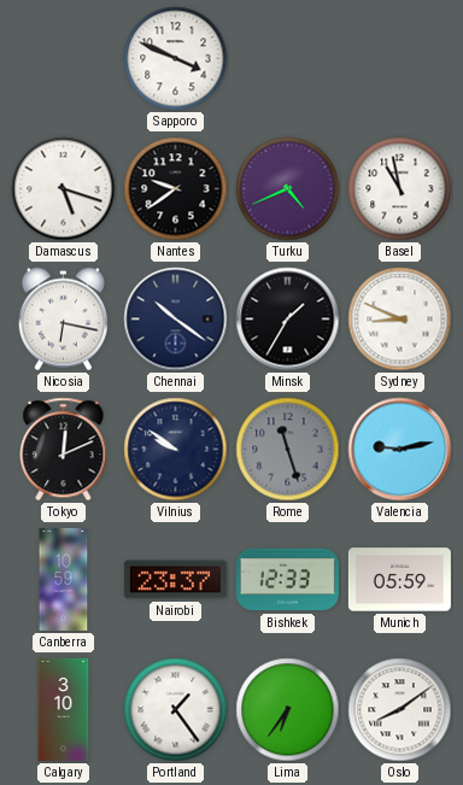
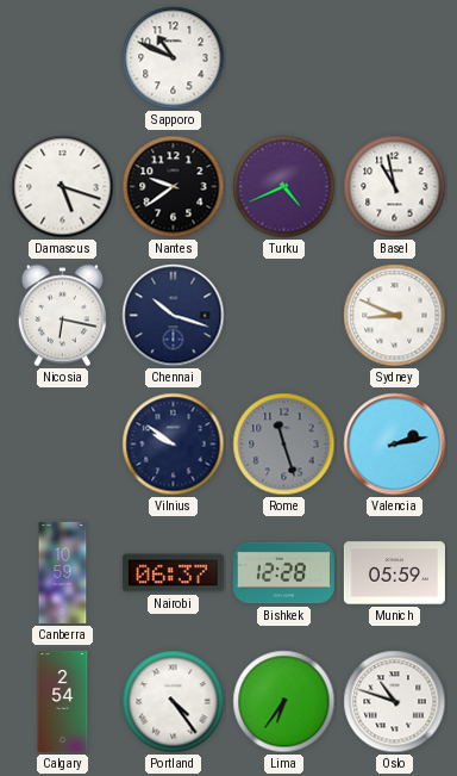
Sapporo: 3:49 -> 10:49 (174, 58)
Chennai: 10:21 -> 10:18 (174, 316)
Minsk: 1:35 -> none (288, 320)
Tokyo: 12:11 -> none (64, 450)
Valencia: 9:13 -> 2:13 (395, 445)
Nairobi: 23:37 -> 06:37 (173, 573)
Bishkek: 12:33 -> 12:28 (283, 573)
Calgary: 3:10 -> 2:54 (63, 701)
Portland: 1:24 -> 4:24 (174, 702)
Oslo: 8:09 -> 10:48 (395, 702)
